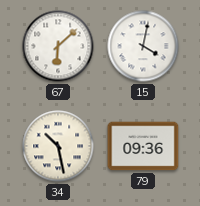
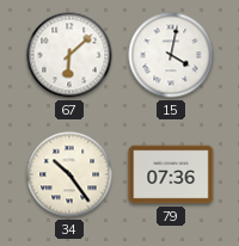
34: 10:28 -> 10:24 (69, 174)
79: 09:36 -> 07:36 (171, 174)
